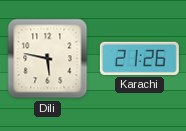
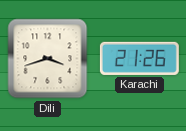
Dili: 5:47 -> 3:42 (48, 59)
